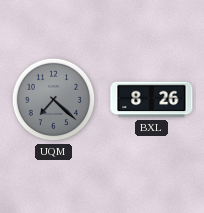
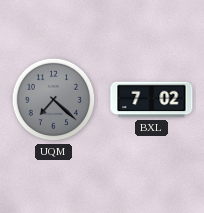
BXL: 8:26 -> 7:02 (152, 100)
